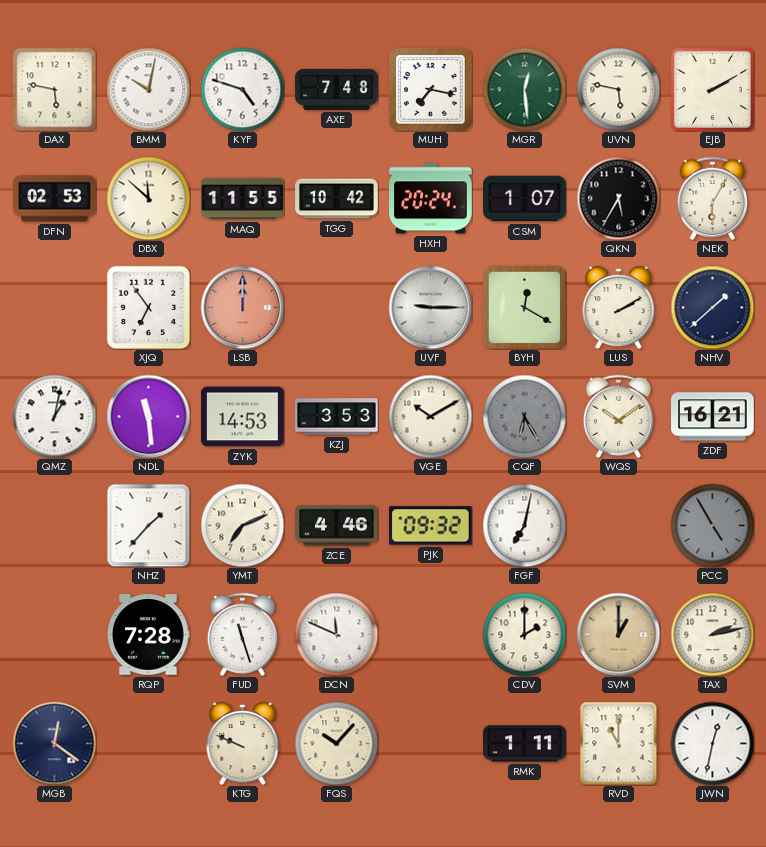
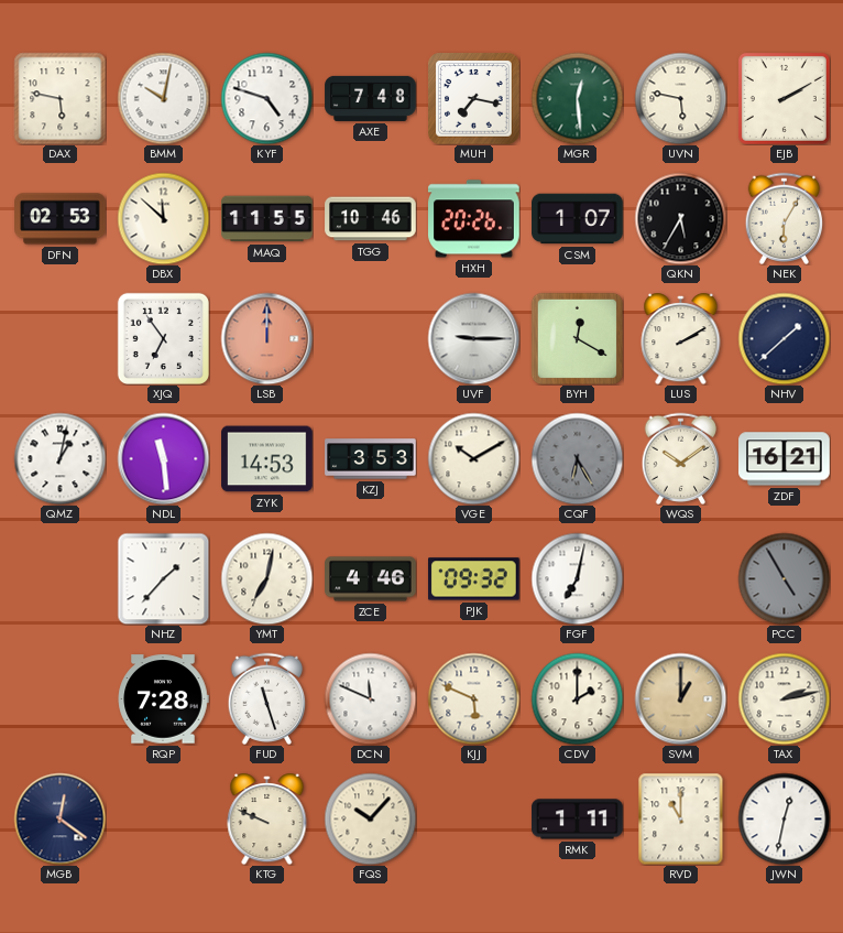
TGG: 10:42 -> 10:46 (371, 219)
HXH: 20:24 -> 20:26 (474, 219)
YMT: 7:11 -> 7:02 (266, 578)
KJJ: none -> 5:49 (473, 698)
